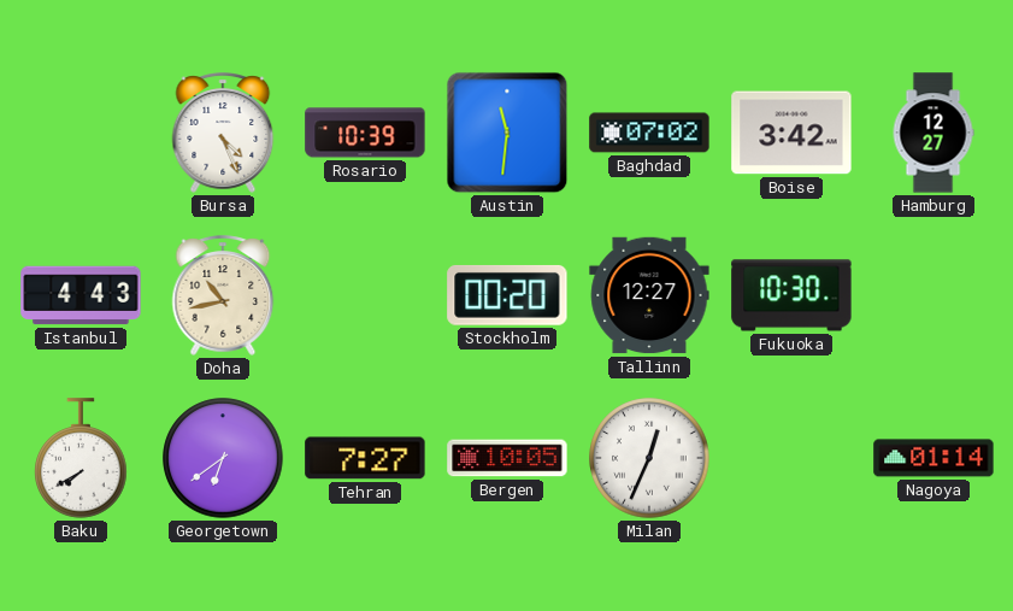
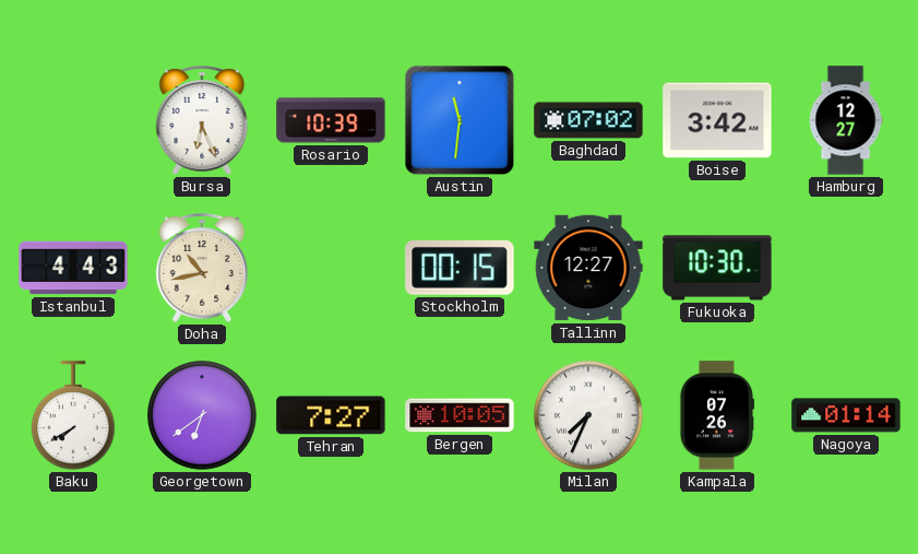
Bursa: 4:26 -> 6:26 (202, 120)
Stockholm: 00:20 -> 00:15 (460, 268)
Milan: 12:34 -> 7:34 (588, 415)
Kampala: none -> 07:26 (716, 415)
